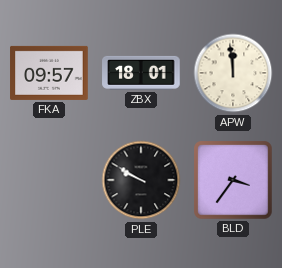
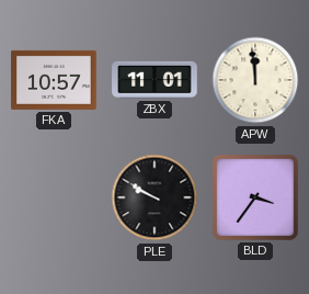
FKA: 09:57 -> 10:57 (54, 80)
ZBX: 18:01 -> 11:01 (154, 80)
